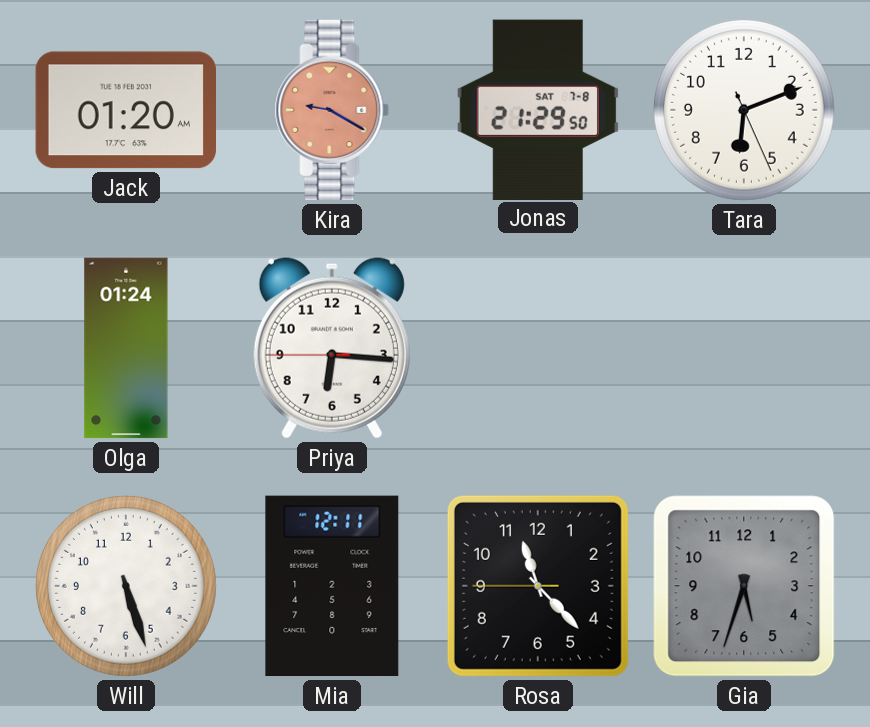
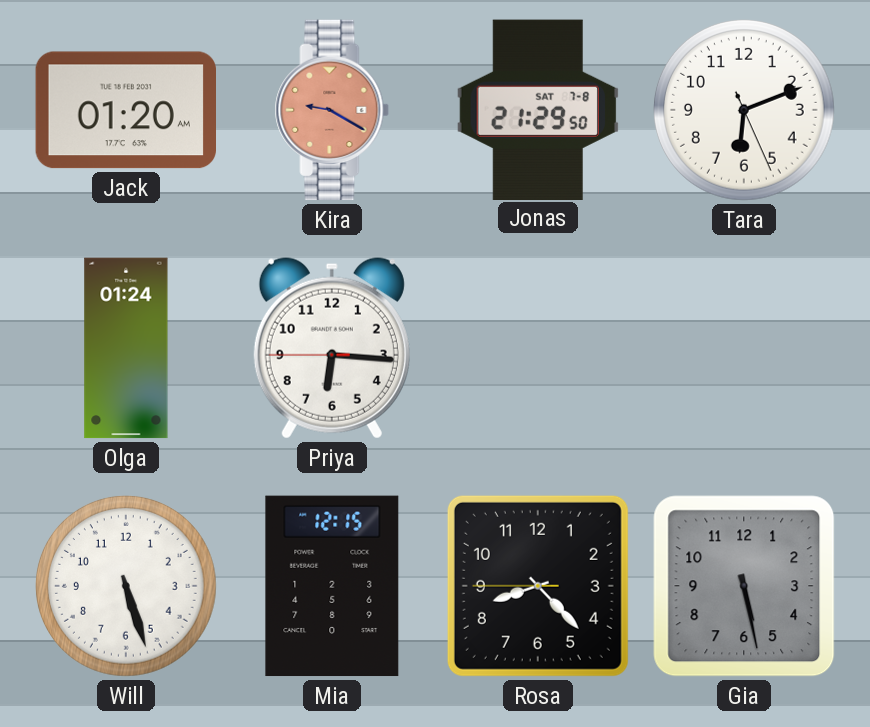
Mia: 12:11 -> 12:15 (332, 586)
Rosa: 11:22 -> 8:22 (538, 586)
Gia: 5:33 -> 5:28 (744, 586)
